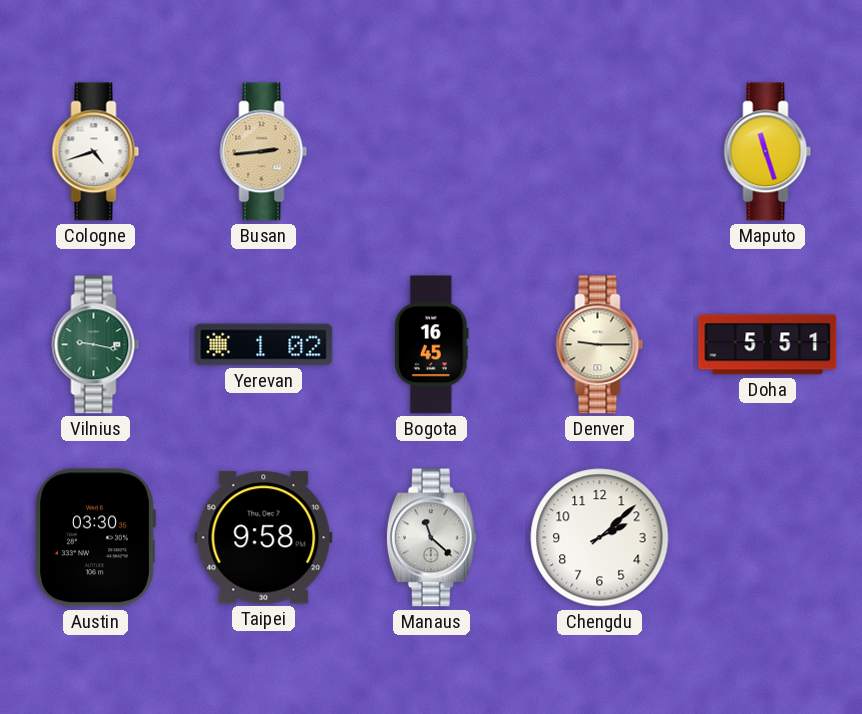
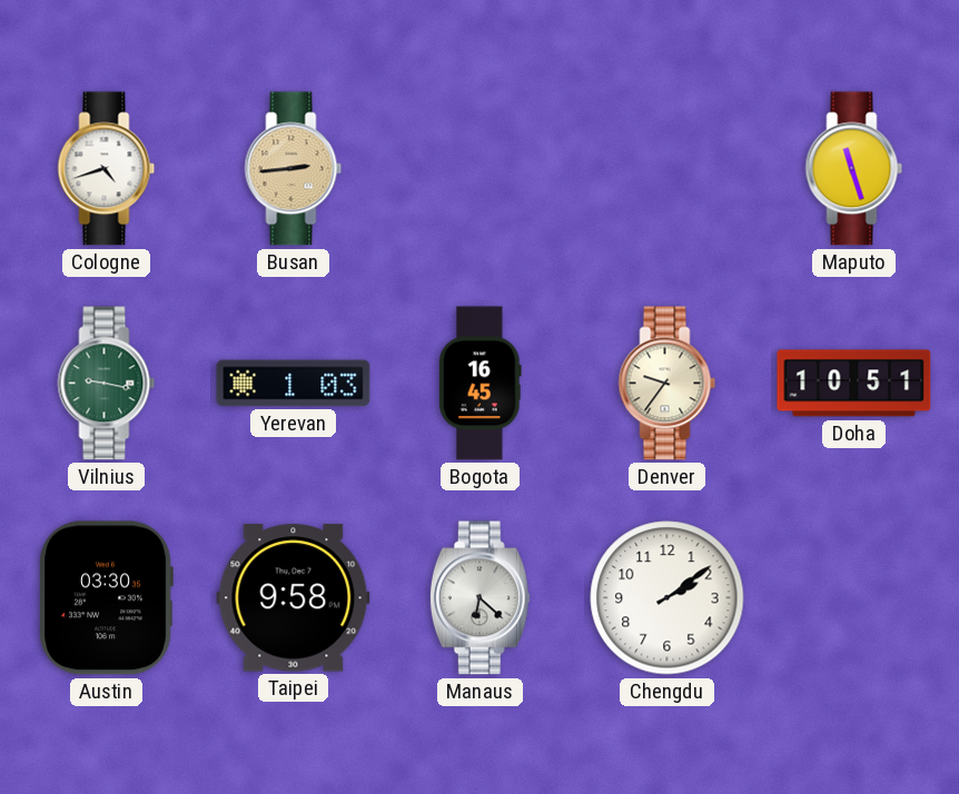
Yerevan: 1:02 -> 1:03 (294, 384)
Denver: 9:15 -> 9:36 (668, 384)
Doha: 5:51 -> 10:51 (854, 384)
Manaus: 11:22 -> 6:22 (480, 598)
Chengdu: 2:08 -> 2:09 (668, 598)
